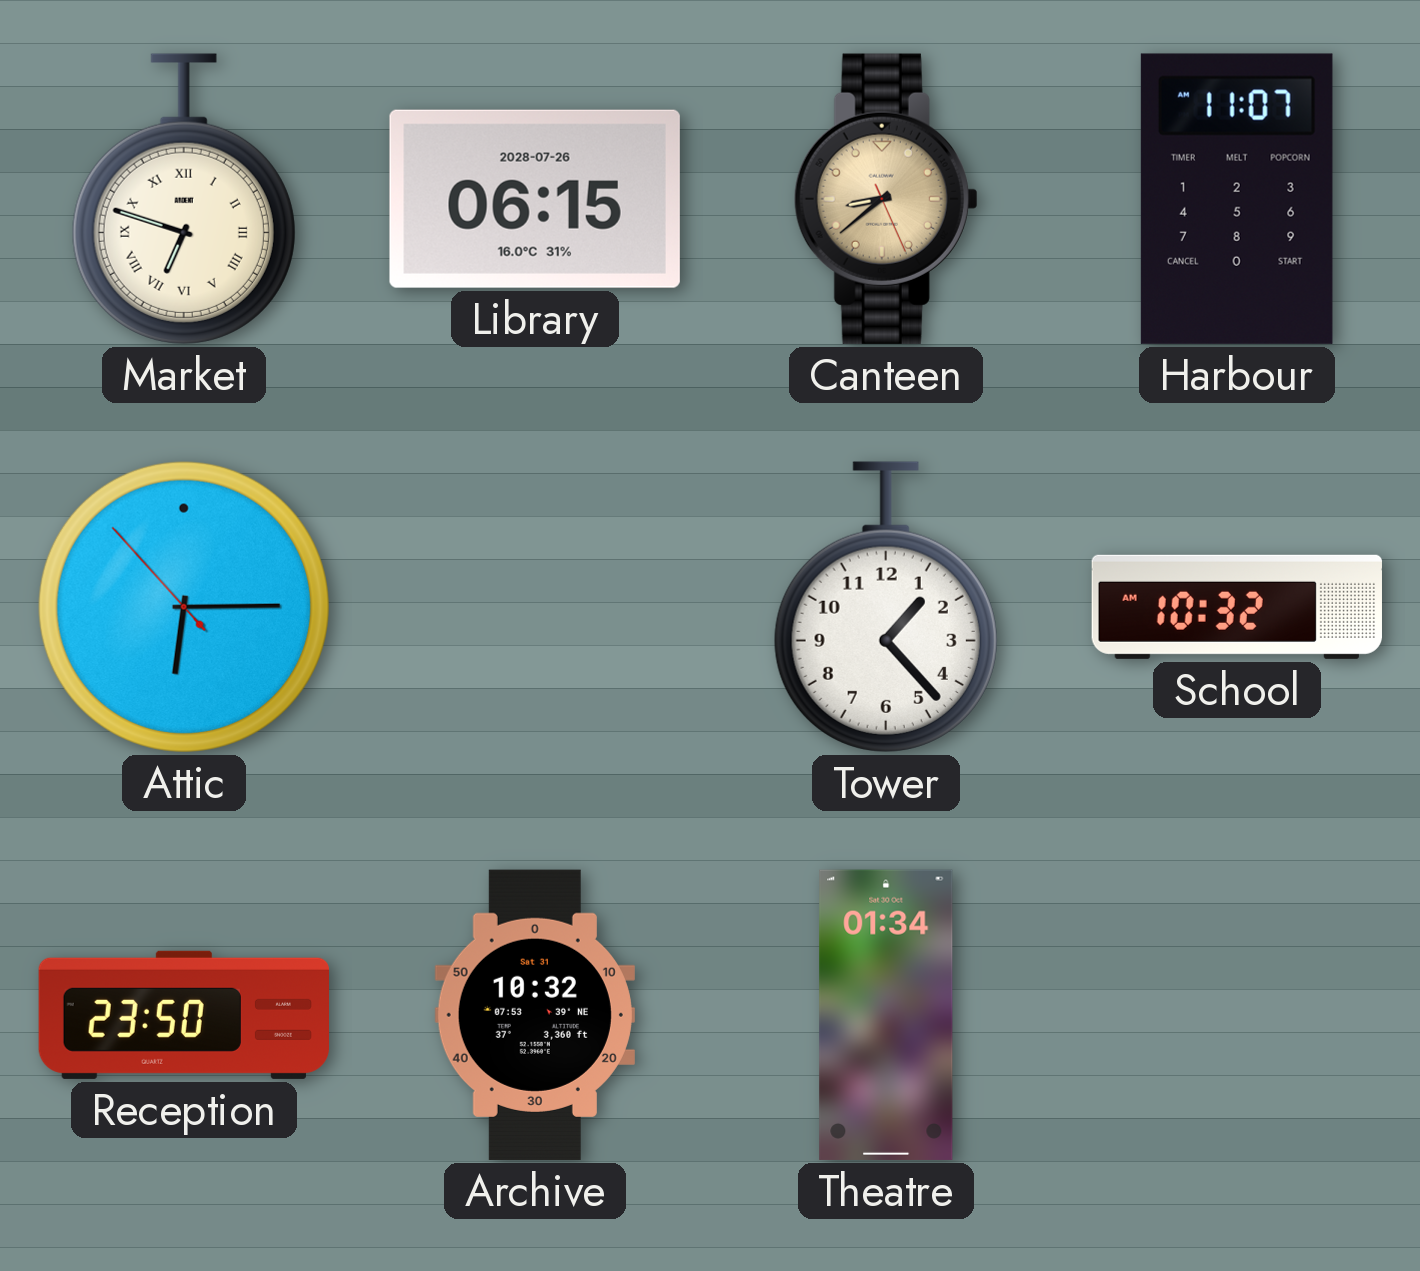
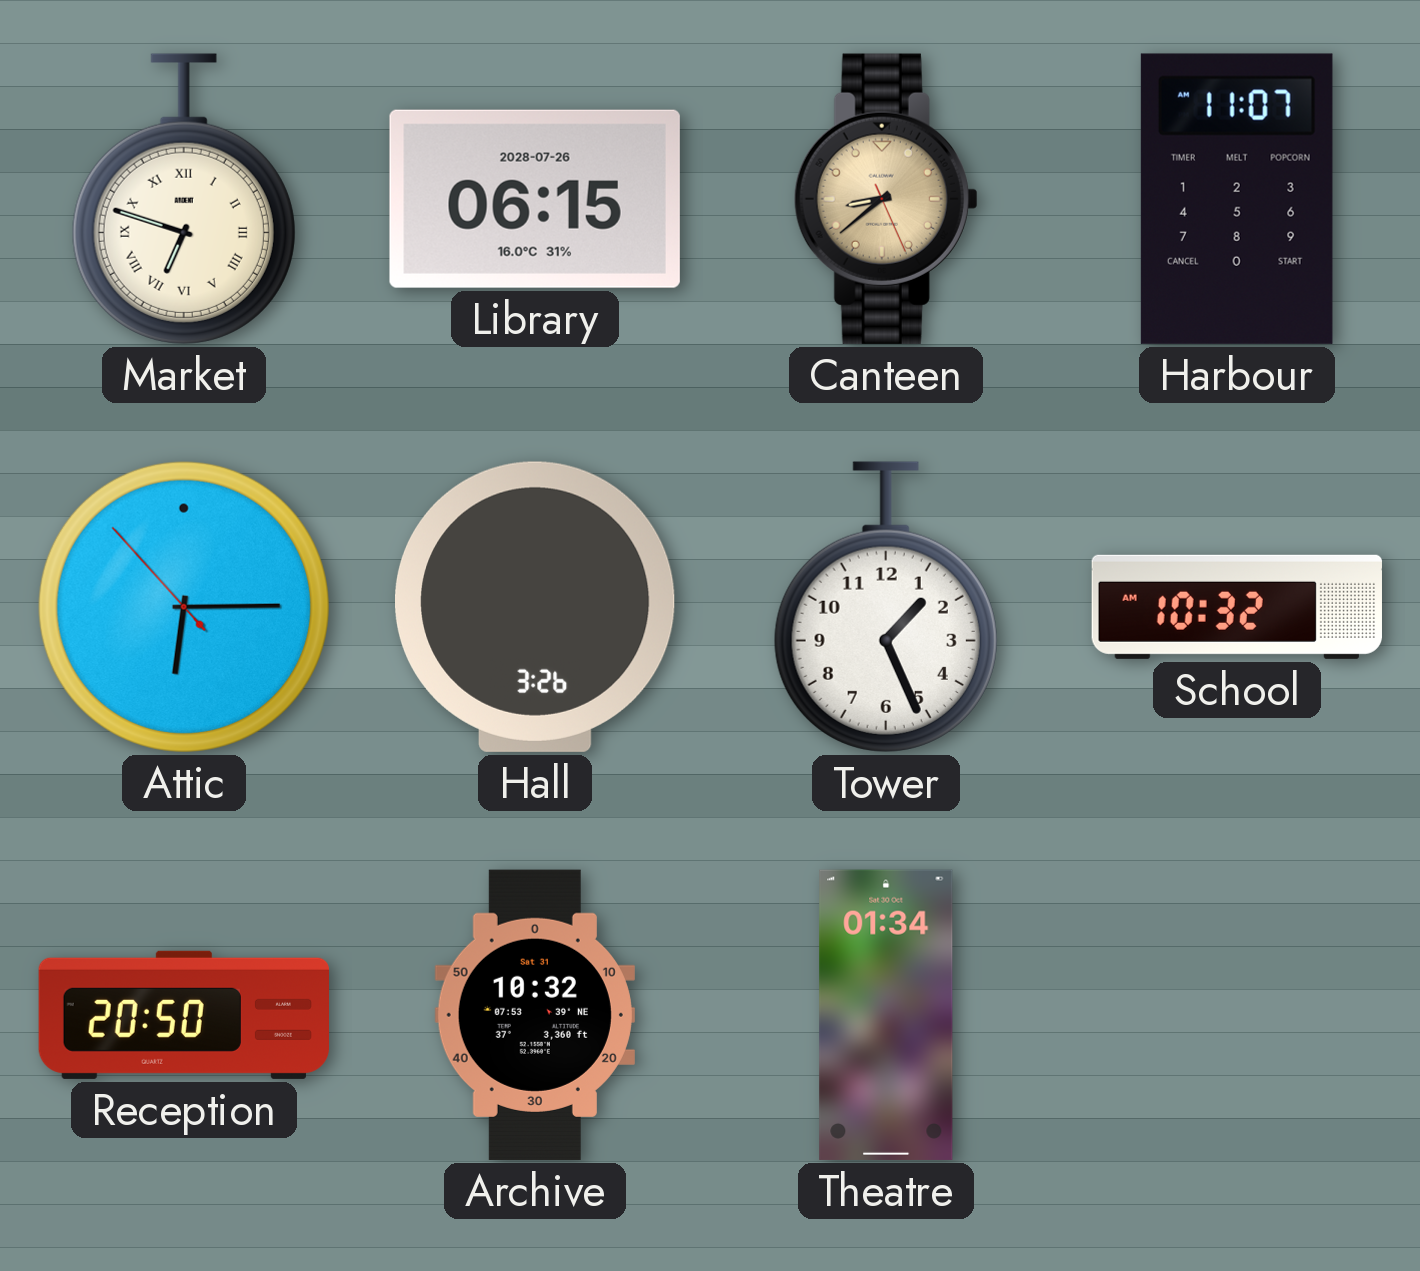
Hall: none -> 3:26 (536, 607)
Tower: 1:23 -> 1:26 (886, 607)
Reception: 23:50 -> 20:50 (183, 1015)
